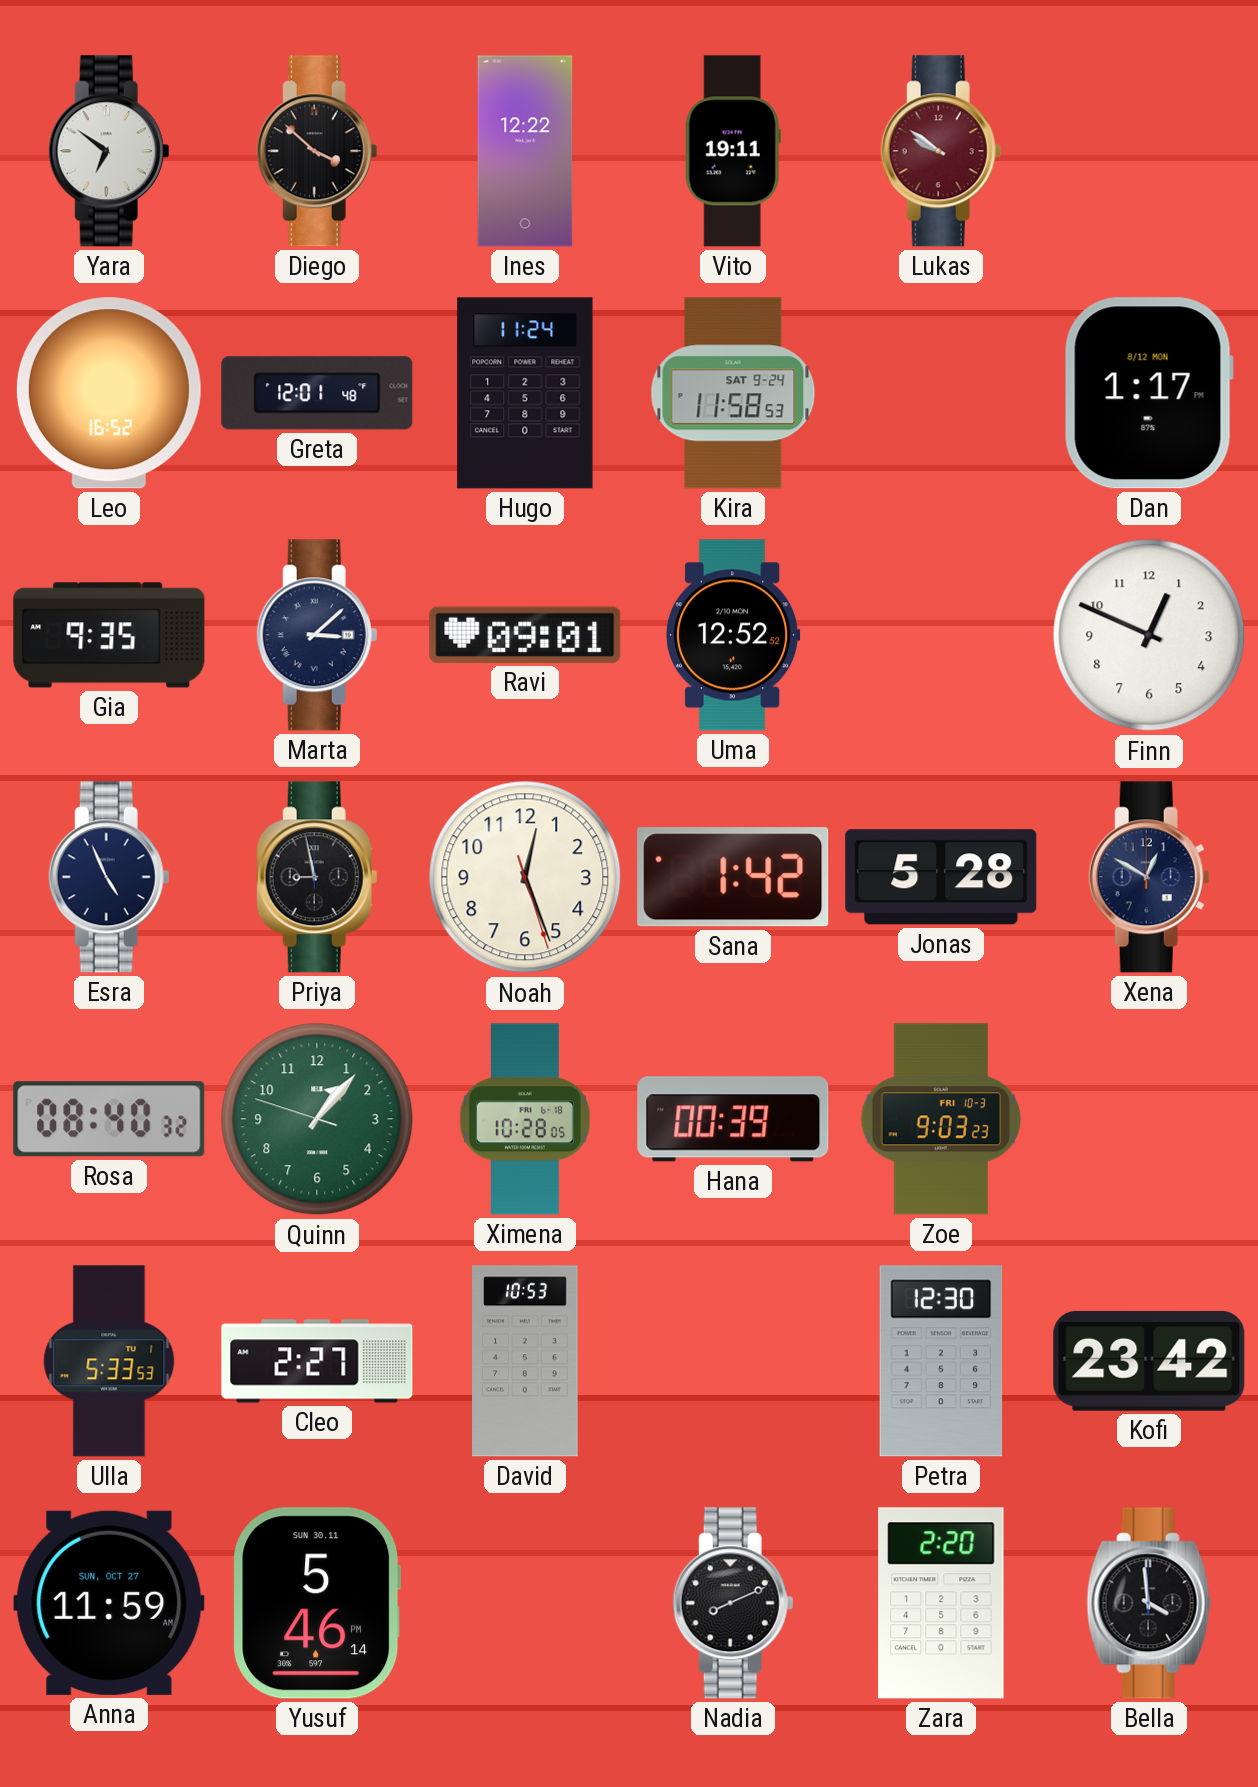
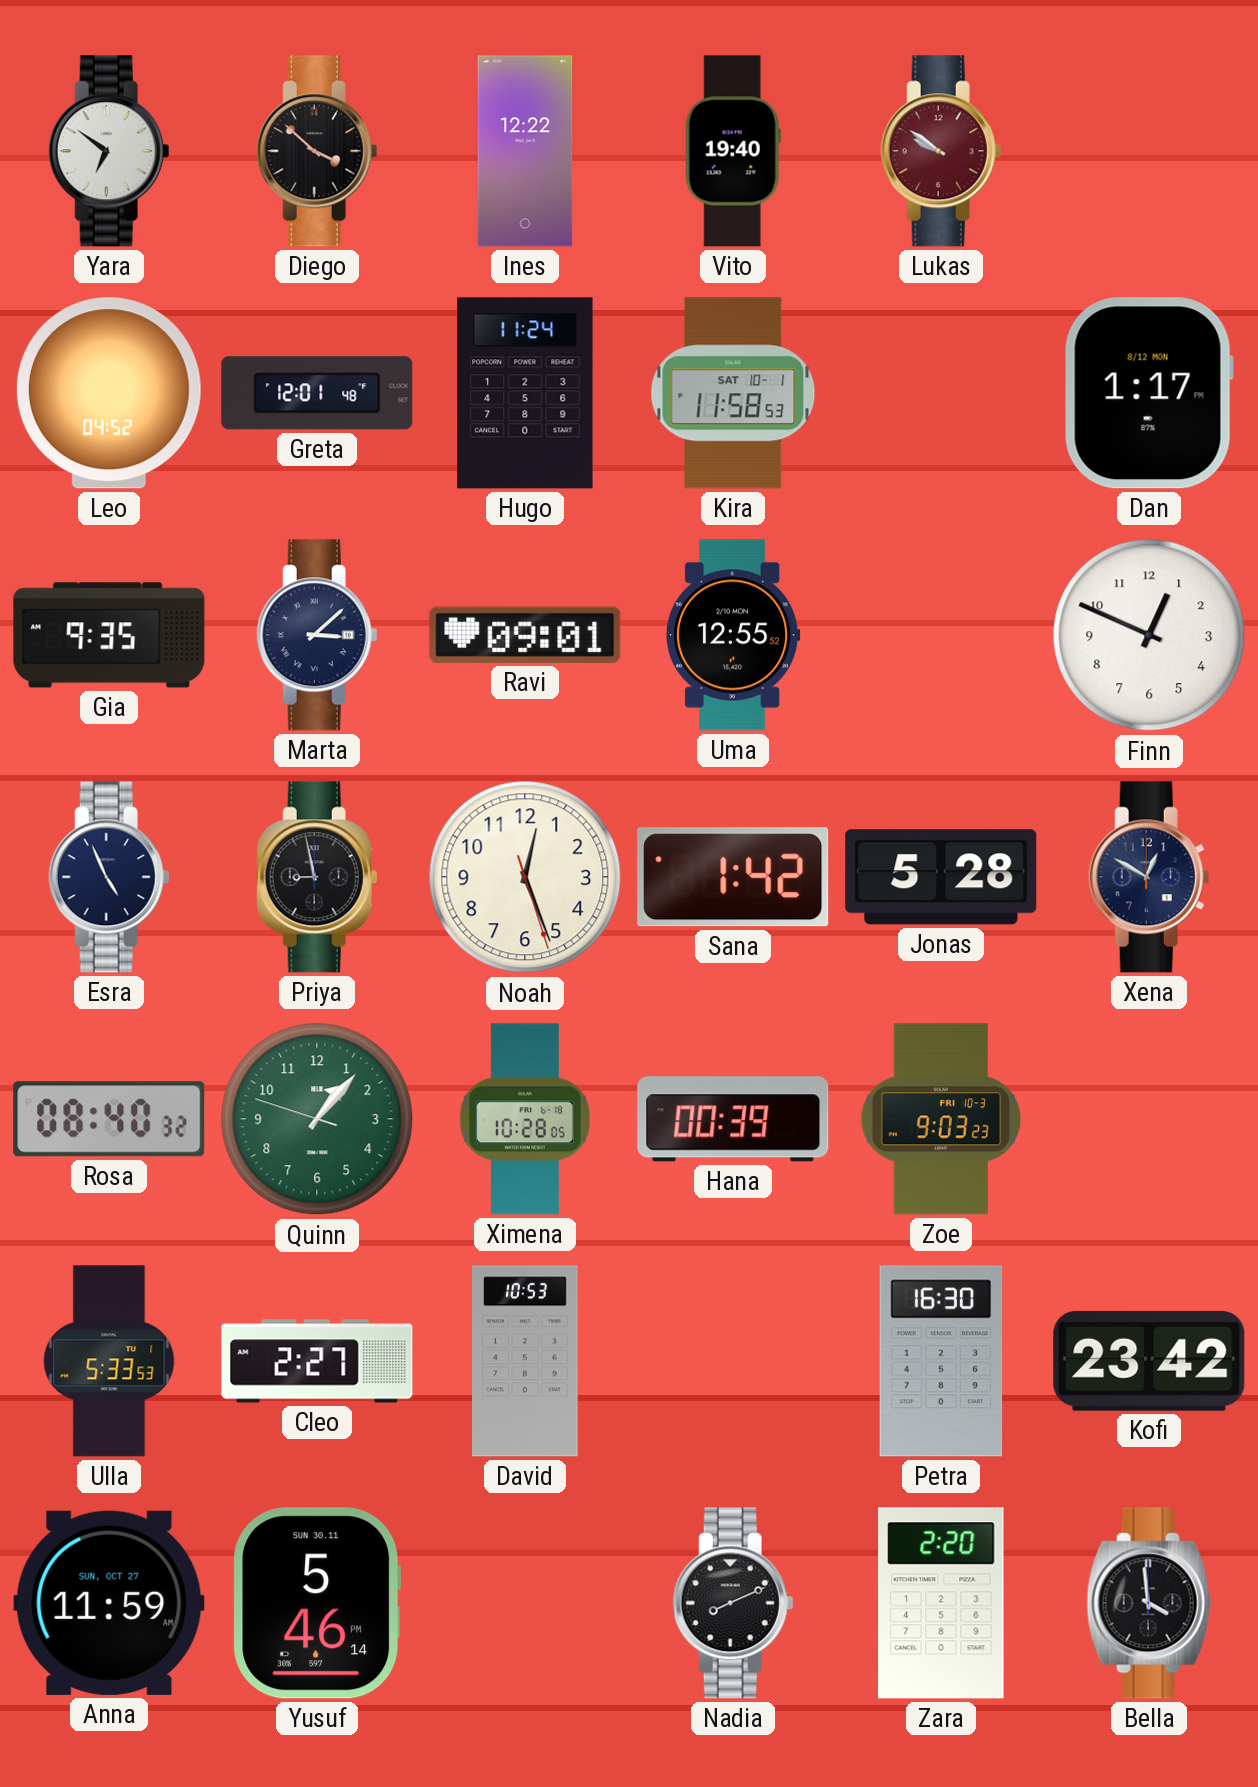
Vito: 19:11 -> 19:40 (733, 151)
Leo: 16:52 -> 04:52 (109, 393)
Kira date: SAT 9-24 -> SAT 10-1 (733, 393)
Uma: 12:52 -> 12:55 (733, 635)
Petra: 12:30 -> 16:30 (941, 1361)
